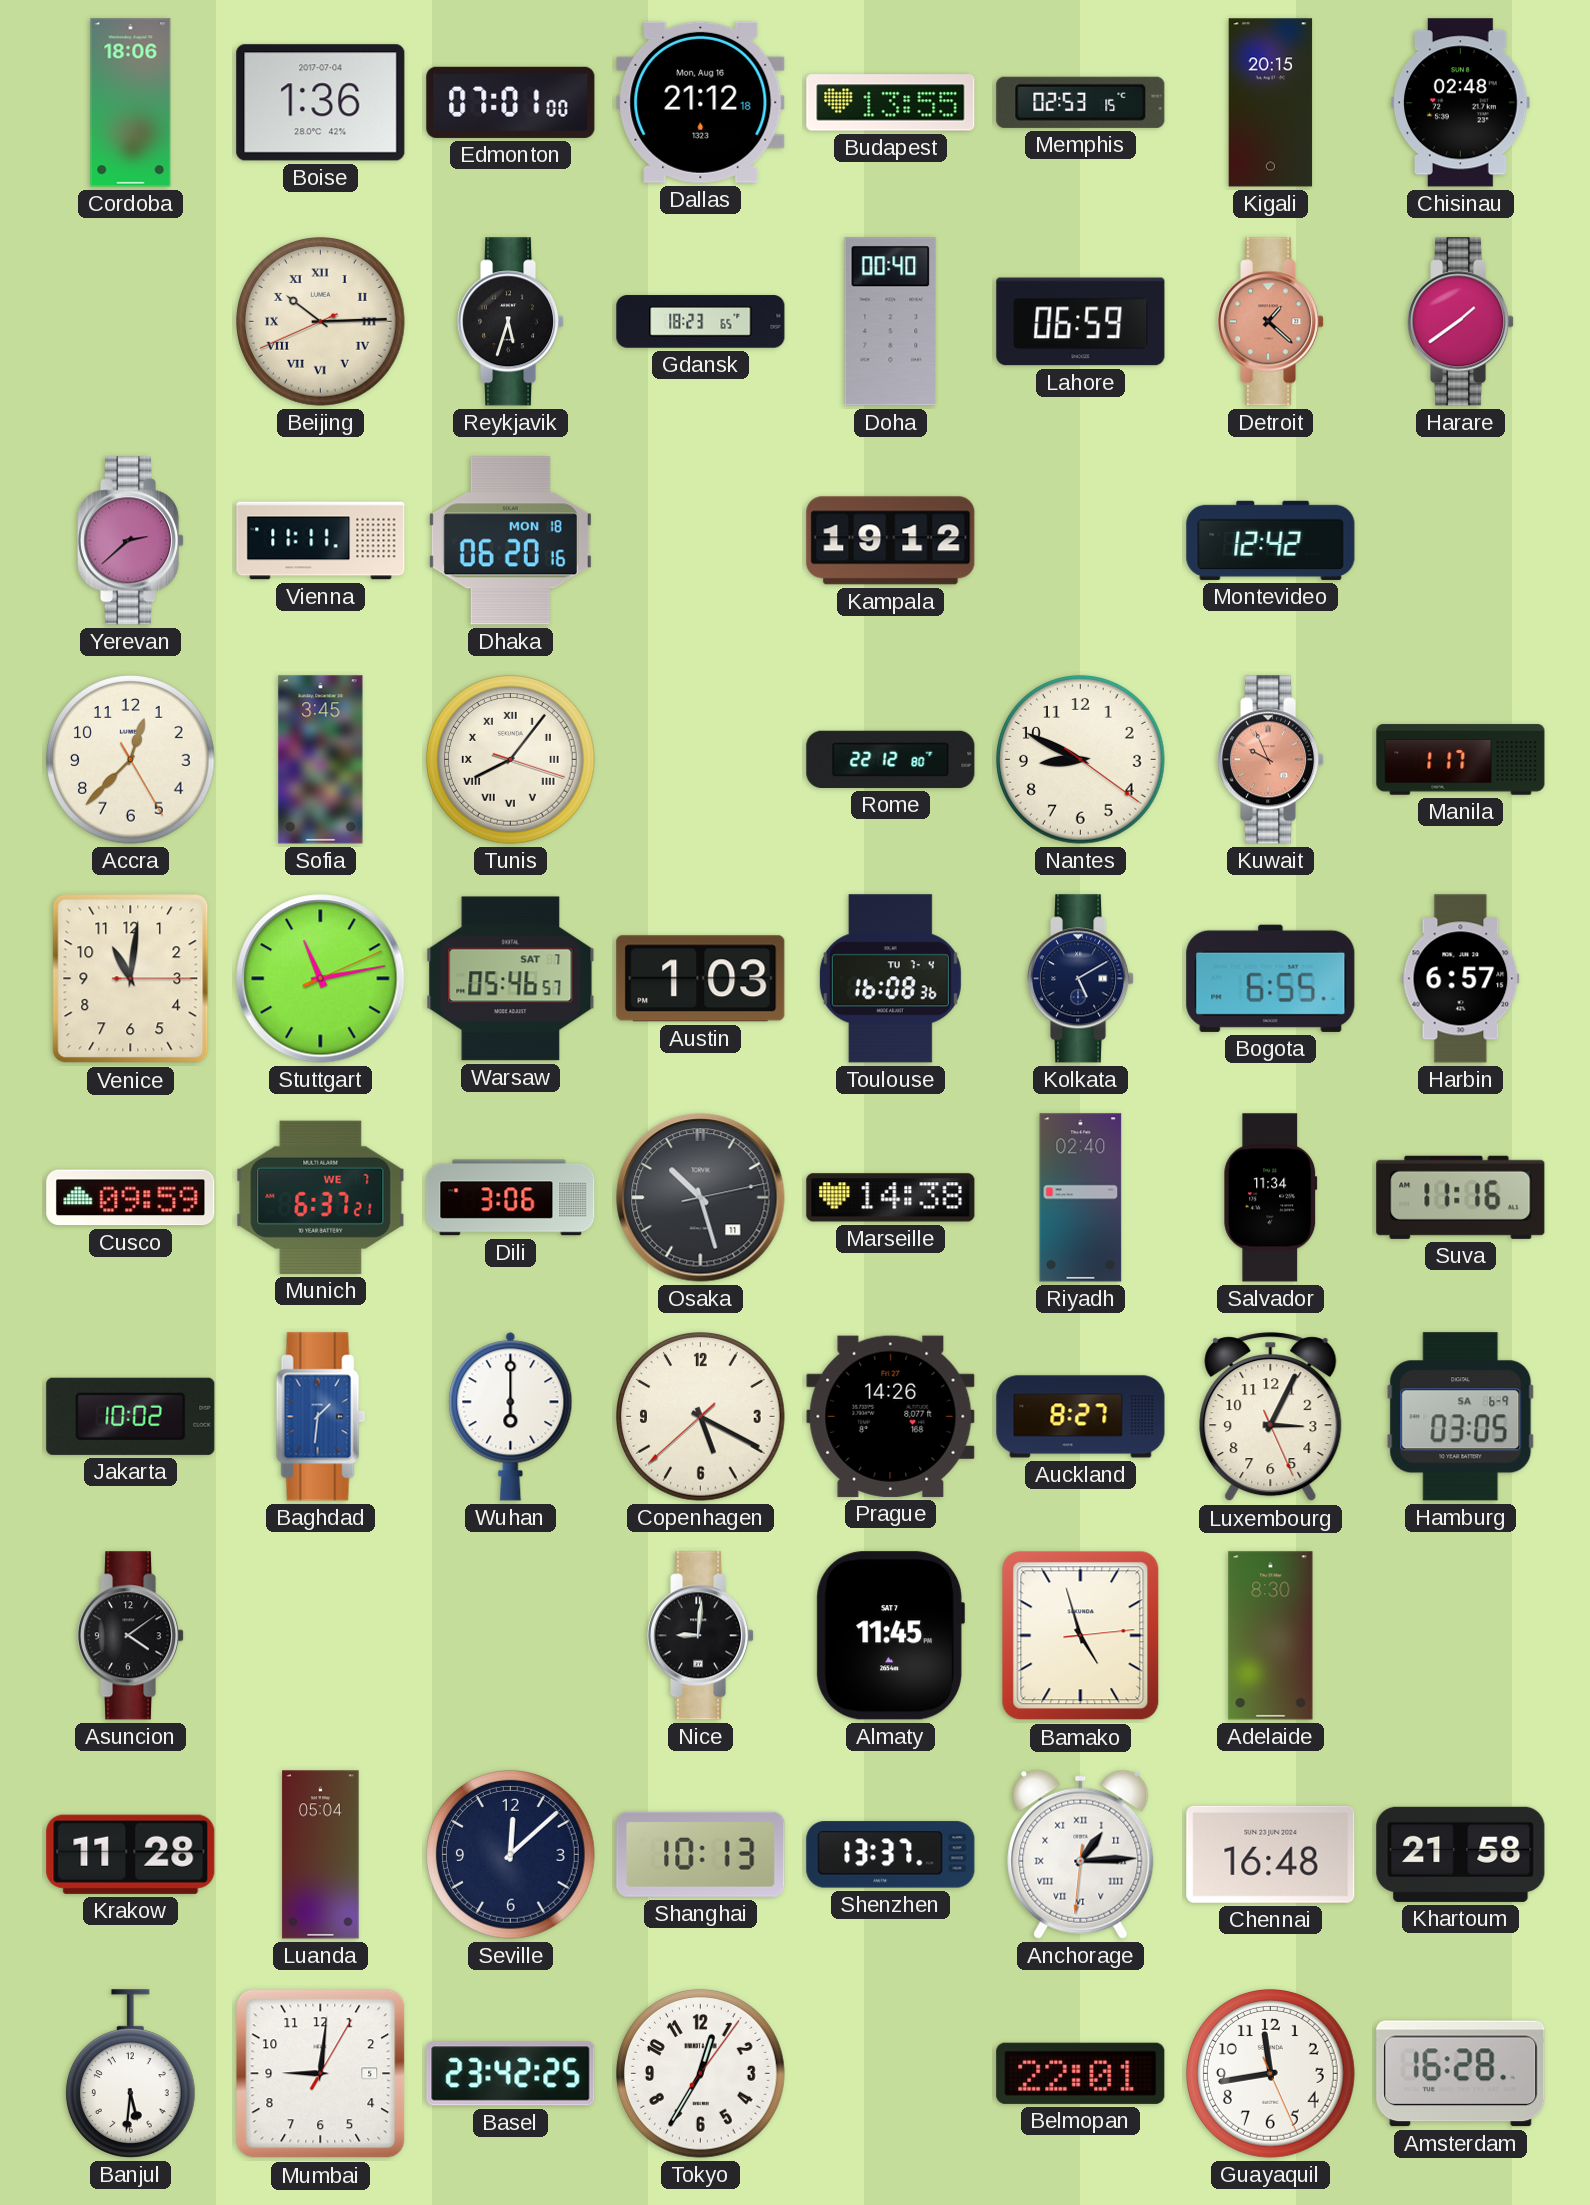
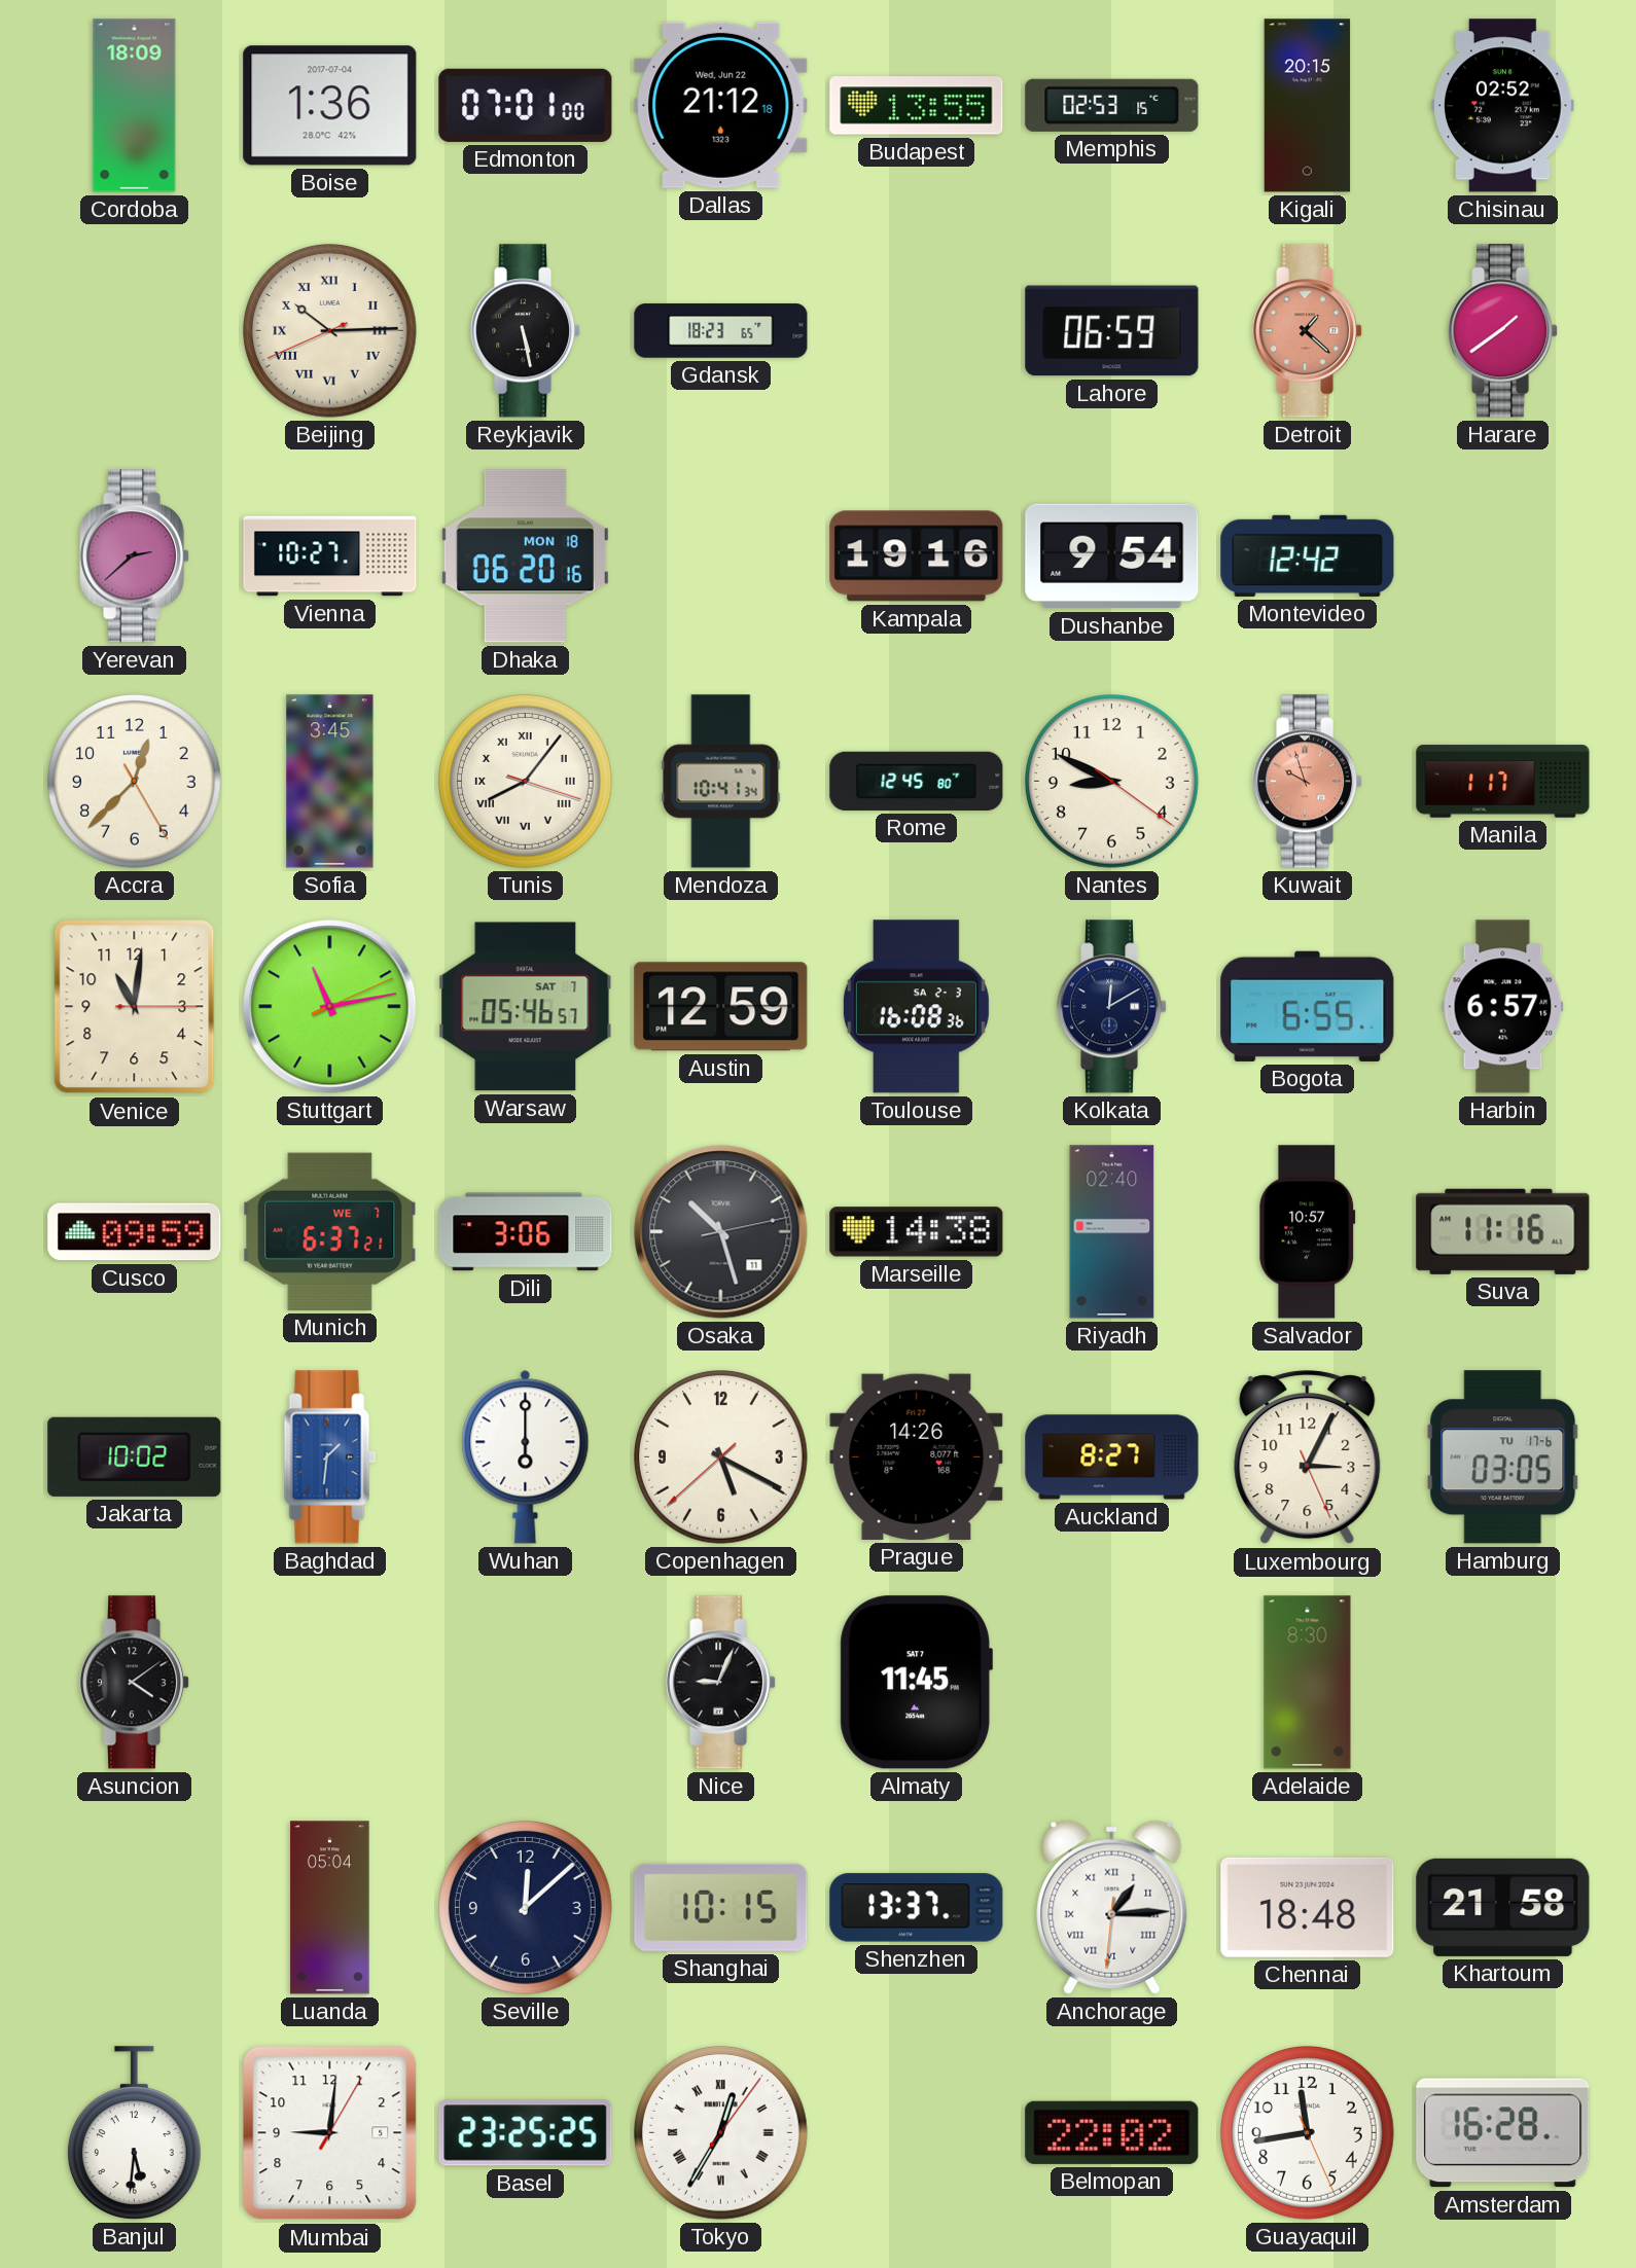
Cordoba: 18:06 -> 18:09 (135, 106)
Dallas date: Mon, Aug 16 -> Wed, Jun 22 (721, 105)
Chisinau: 02:48 -> 02:52 (1503, 106)
Reykjavik: 5:33 -> 5:28 (527, 331)
Doha: 00:40 -> none (891, 322)
Vienna: 11:11 -> 10:27 (330, 556)
Kampala: 19:12 -> 19:16 (917, 556)
Dushanbe: none -> 9:54 (1112, 556)
Mendoza: none -> 10:41 (721, 782)
Rome: 22:12 -> 12:45 (917, 781)
Kuwait: 9:56 -> 9:57 (1309, 782)
Austin: 1:03 -> 12:59 (721, 1007)
Toulouse date: TU 7-4 -> SA 2-3 (916, 1007)
Kolkata: 5:10 -> 12:10 (1113, 1007)
Salvador: 11:34 -> 10:57 (1308, 1232)
Hamburg date: SA 6-9 -> TU 17-6 (1503, 1457)
Nice: 9:01 -> 9:04 (722, 1683)
Bamako: 4:57 -> none (1081, 1636)
Krakow: 11:28 -> none (131, 1854)
Shanghai: 10:13 -> 10:15 (721, 1907)
Chennai: 16:48 -> 18:48 (1308, 1907)
Basel: 23:42 -> 23:25 (526, 2133)
Tokyo numerals: Arabic -> Roman (721, 2133)
Belmopan: 22:01 -> 22:02 (1112, 2132)
